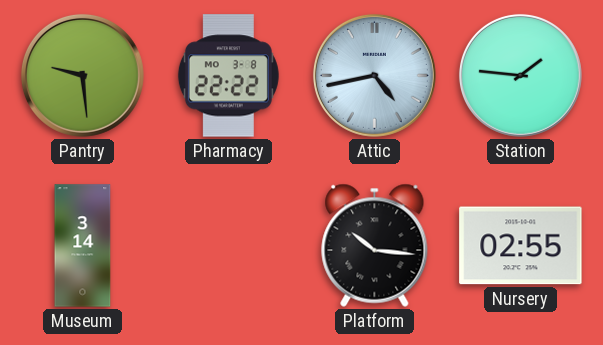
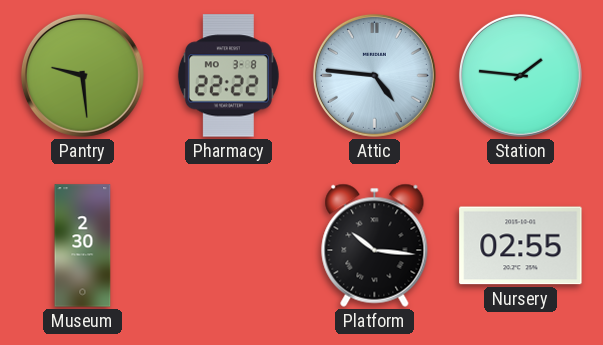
Attic: 4:43 -> 4:46 (374, 75)
Museum: 3:14 -> 2:30 (83, 246)
